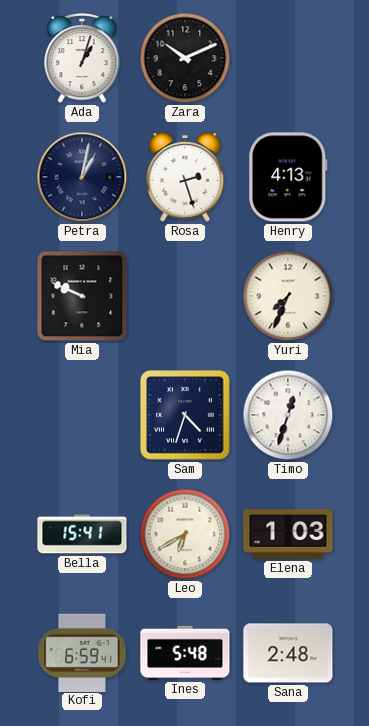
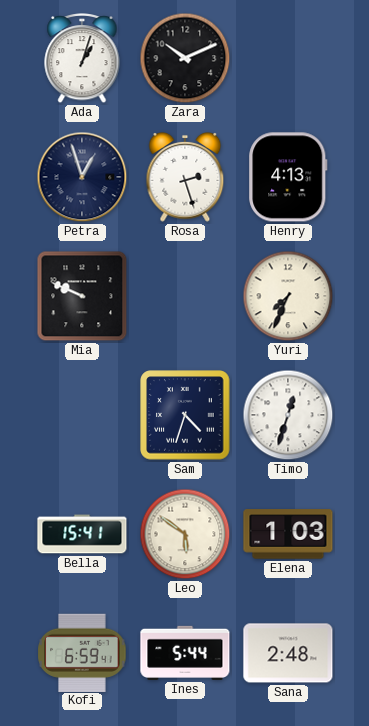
Petra: 1:02 -> 12:57 (82, 177)
Leo: 6:40 -> 5:51 (185, 534)
Ines: 5:48 -> 5:44 (185, 653)
